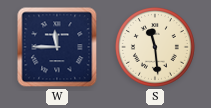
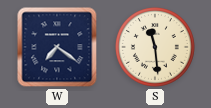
W: 11:45 -> 7:21 (57, 47)
